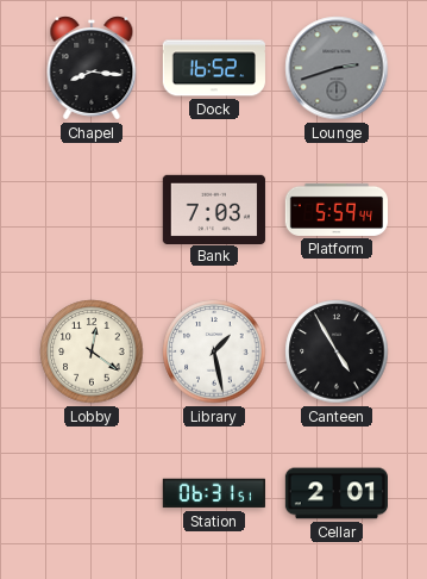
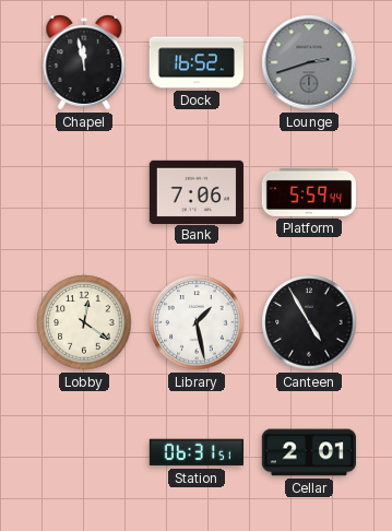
Chapel: 8:16 -> 11:58 (84, 62)
Bank: 7:03 -> 7:06 (197, 191)
